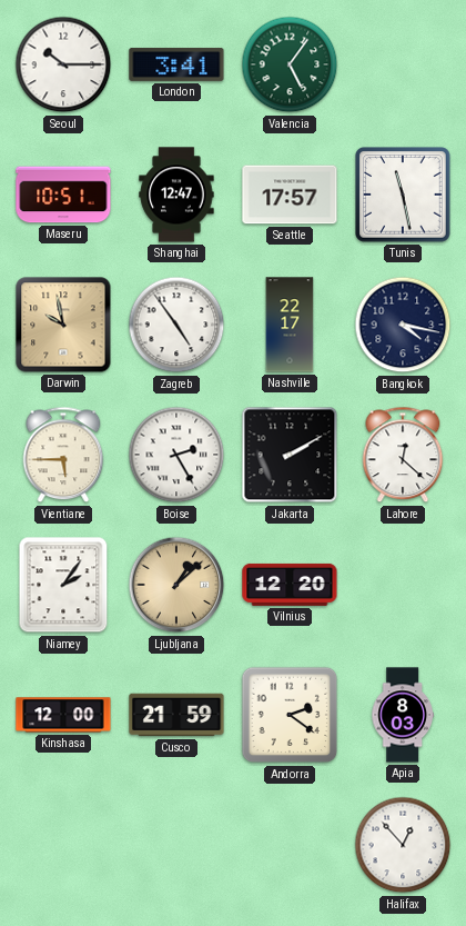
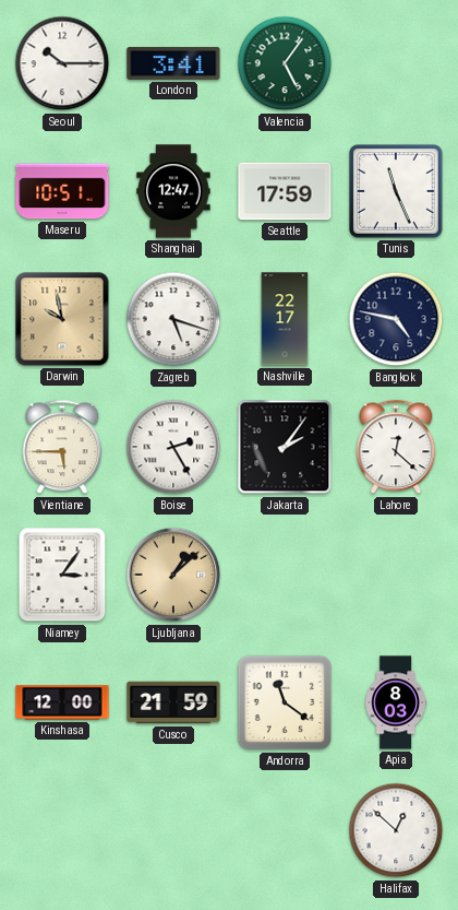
Seattle: 17:57 -> 17:59 (285, 191)
Tunis: 11:28 -> 11:26 (396, 191)
Zagreb: 4:54 -> 5:18 (173, 319)
Bangkok: 4:17 -> 4:47 (396, 319)
Jakarta: 2:10 -> 2:06 (285, 447)
Niamey: 2:06 -> 3:06 (62, 575)
Vilnius: 12:20 -> none (290, 585)
Andorra: 2:21 -> 11:21 (285, 702)
Halifax: 12:53 -> 12:52 (396, 830)
